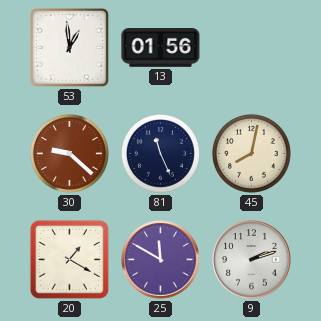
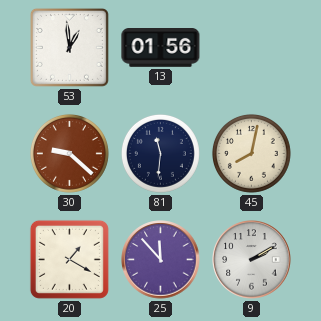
81: 11:26 -> 11:31 (160, 153)
25: 11:50 -> 11:53 (161, 260)
9: 2:12 -> 2:10 (252, 260)
